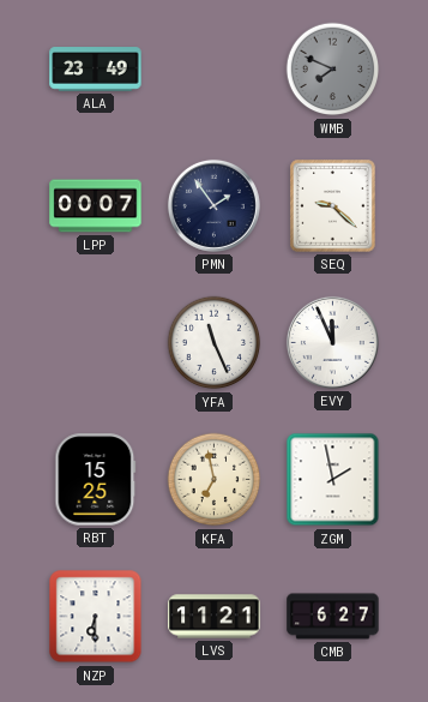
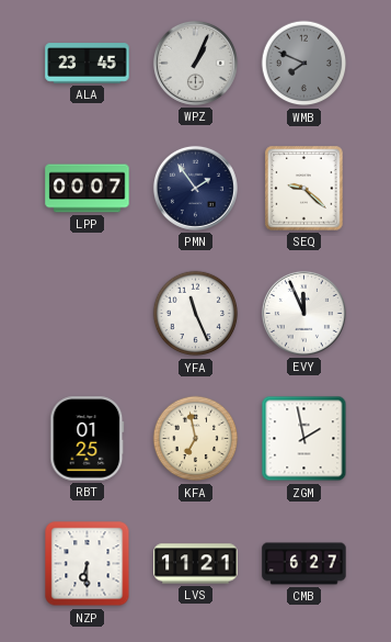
ALA: 23:49 -> 23:45 (88, 64)
WPZ: none -> 1:04 (195, 63)
RBT: 15:25 -> 01:25 (88, 439)
